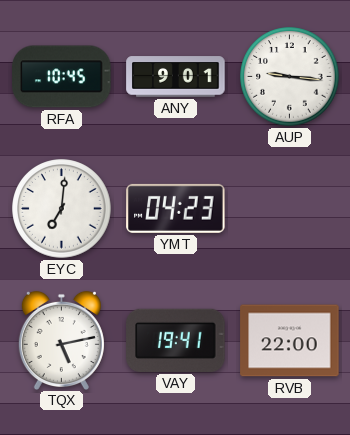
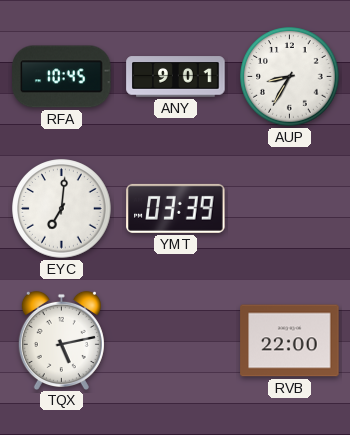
AUP: 9:16 -> 8:35 (290, 77)
YMT: 04:23 -> 03:39 (176, 208)
VAY: 19:41 -> none (176, 340)
